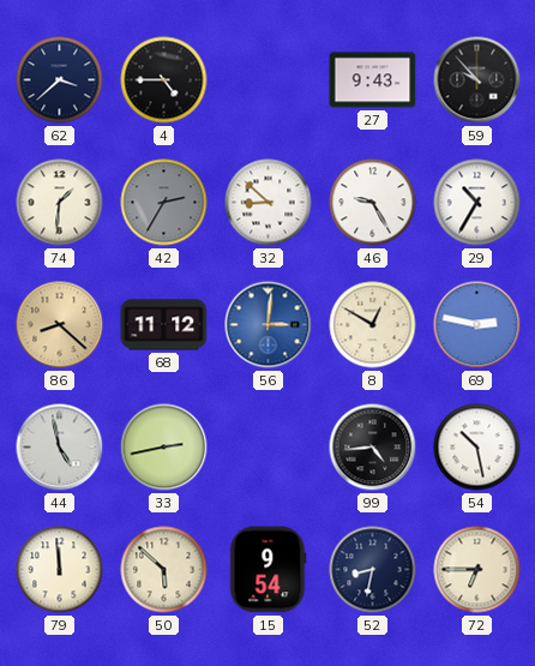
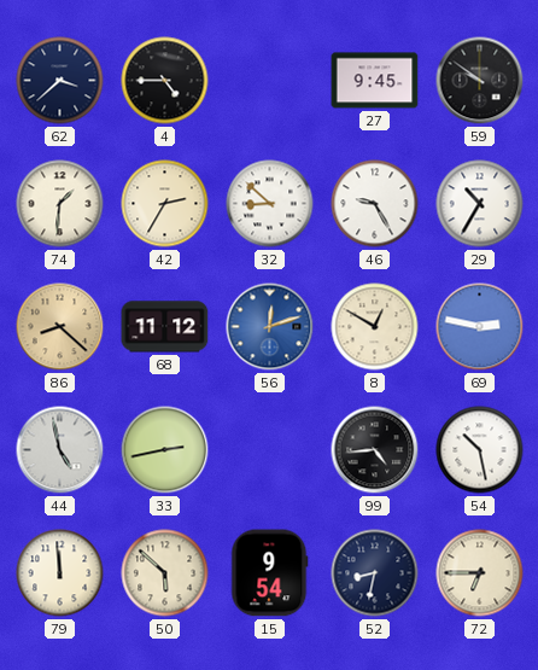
27: 9:43 -> 9:45 (375, 81)
59: 9:53 -> 9:51 (480, 81)
42 dial: grey -> cream (165, 204)
56: 3:01 -> 12:12 (270, 327)
